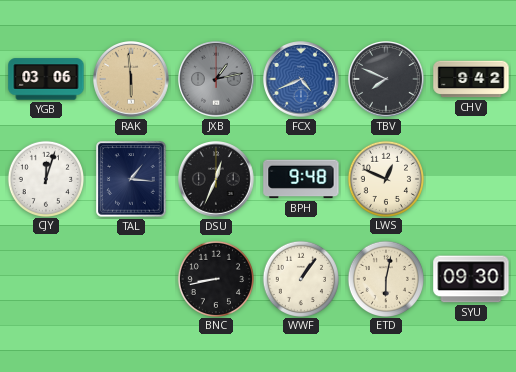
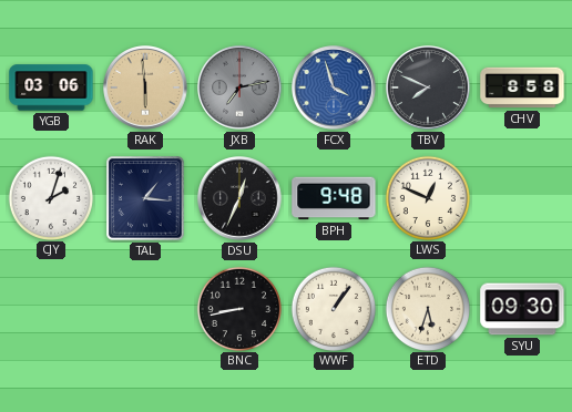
JXB: 1:13 -> 7:13 (241, 89)
FCX: 4:41 -> 3:57 (335, 89)
CHV: 9:42 -> 8:58 (522, 87)
CJY: 12:03 -> 2:03 (50, 197)
ETD: 6:02 -> 5:33 (427, 308)
